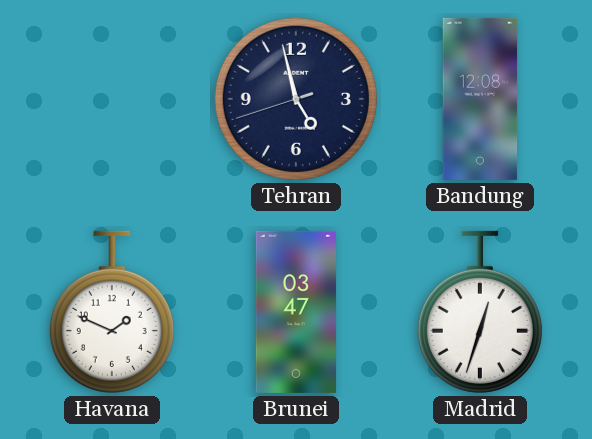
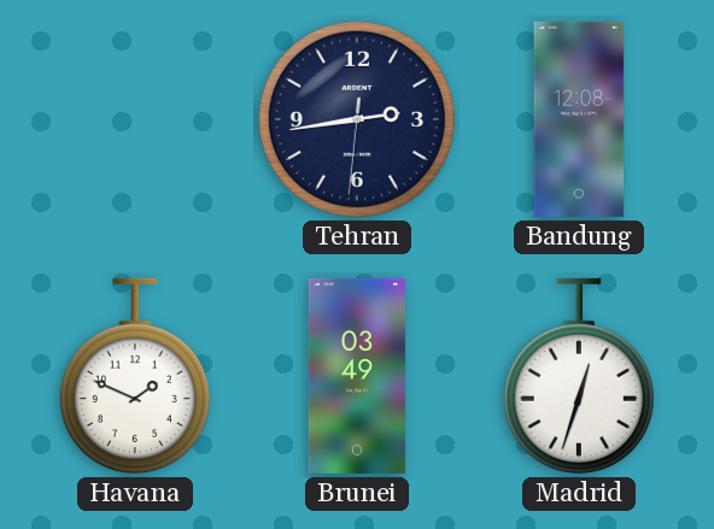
Tehran: 4:57 -> 2:43 (357, 119)
Brunei: 03:47 -> 03:49 (357, 376)
